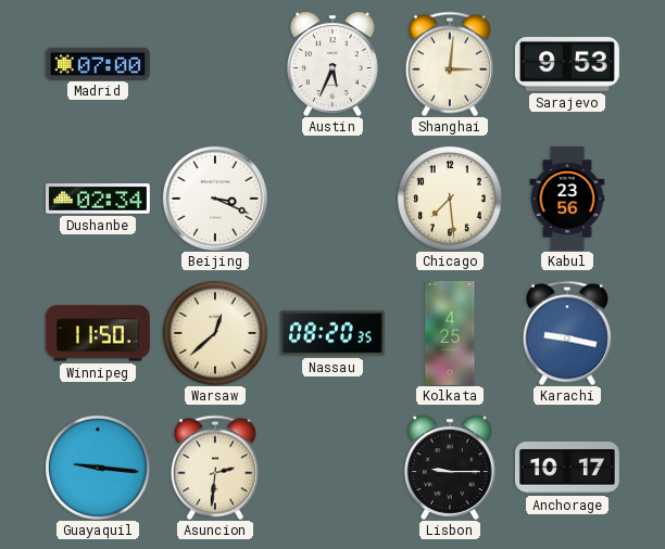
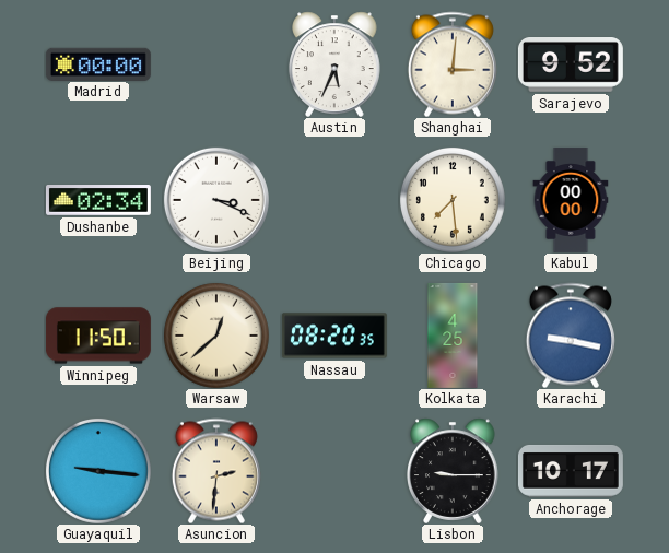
Madrid: 07:00 -> 00:00 (98, 63)
Sarajevo: 9:53 -> 9:52 (571, 66)
Kabul: 23:56 -> 00:00 (571, 200)
